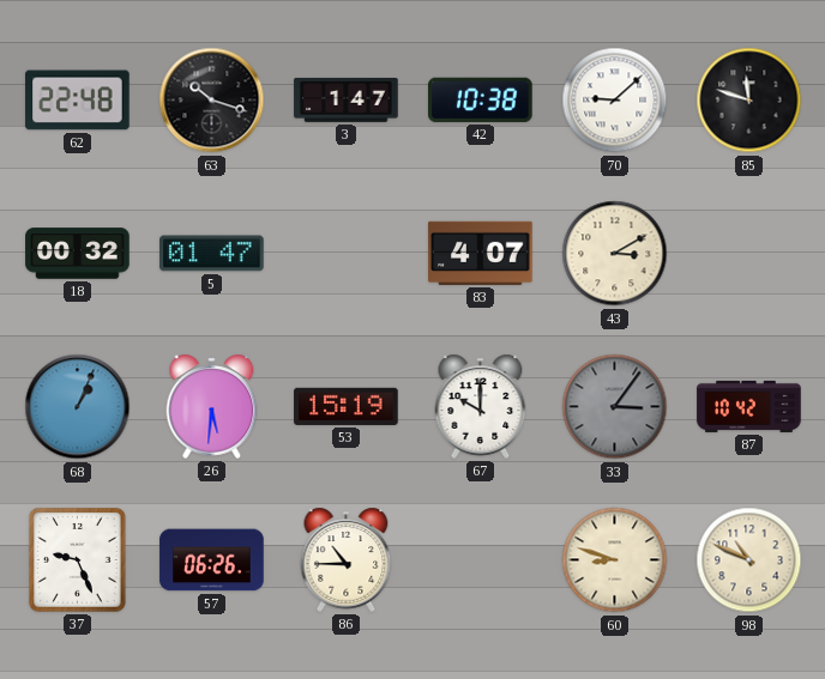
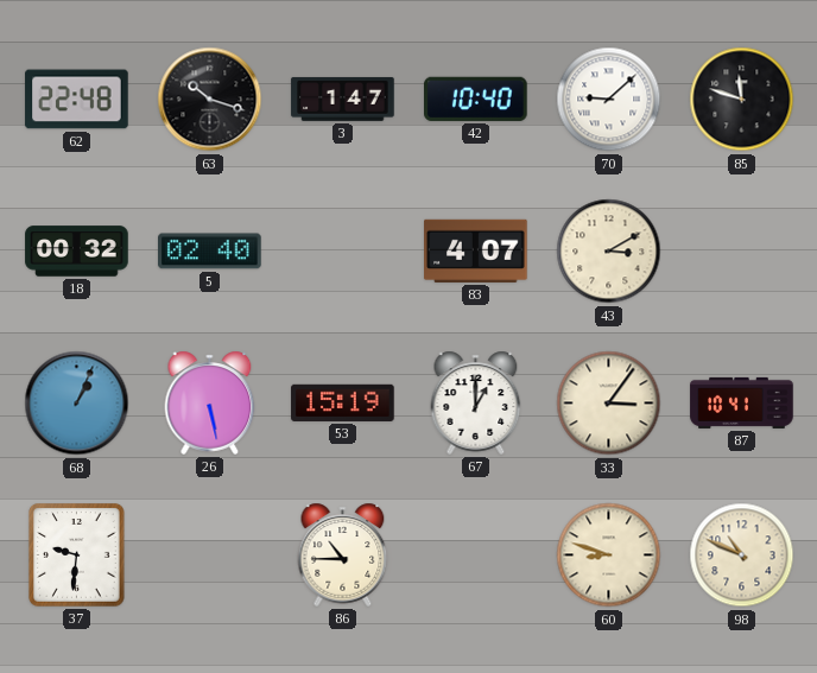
42: 10:38 -> 10:40 (476, 99)
5: 01:47 -> 02:40 (210, 252)
26: 5:31 -> 5:28 (210, 402)
67: 10:00 -> 1:00 (476, 402)
33 dial: grey -> cream (609, 404)
87: 10:42 -> 10:41 (742, 402)
37: 9:26 -> 9:31 (77, 555)
57: 06:26 -> none (212, 560)
